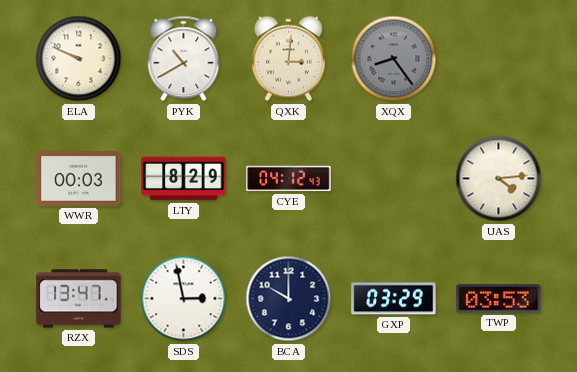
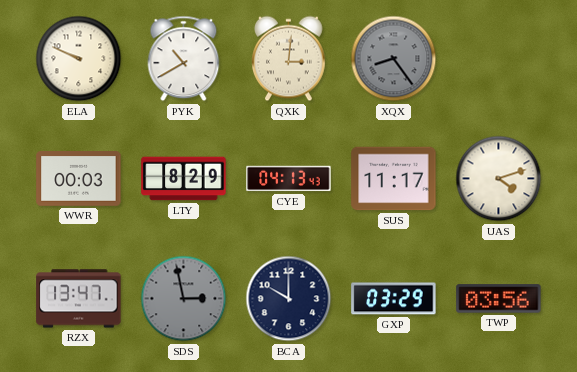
CYE: 04:12 -> 04:13 (289, 179)
SUS: none -> 11:17 (394, 179)
UAS: 4:14 -> 4:12 (499, 179)
SDS dial: white -> grey (184, 299)
TWP: 03:53 -> 03:56 (499, 299)
